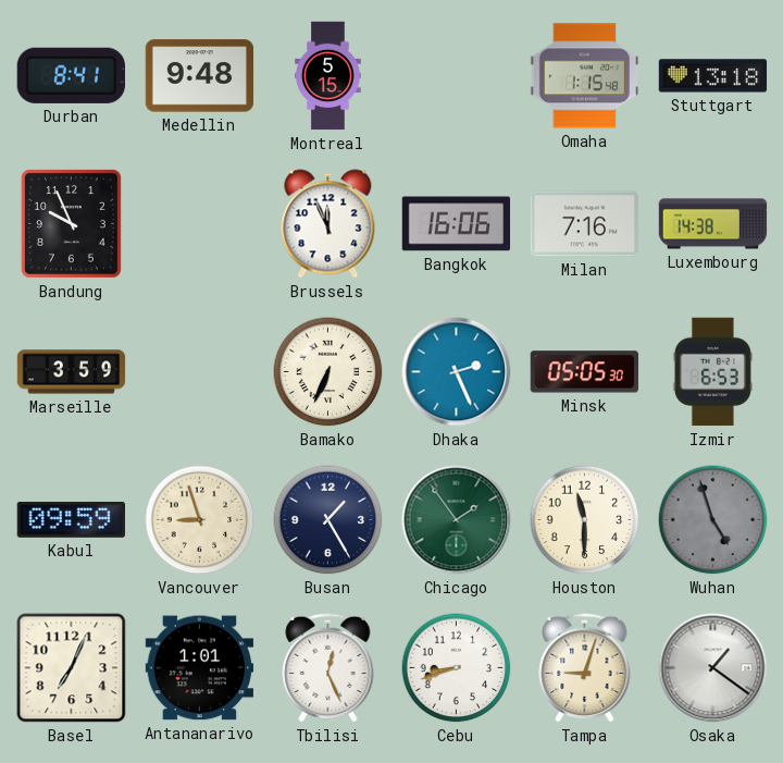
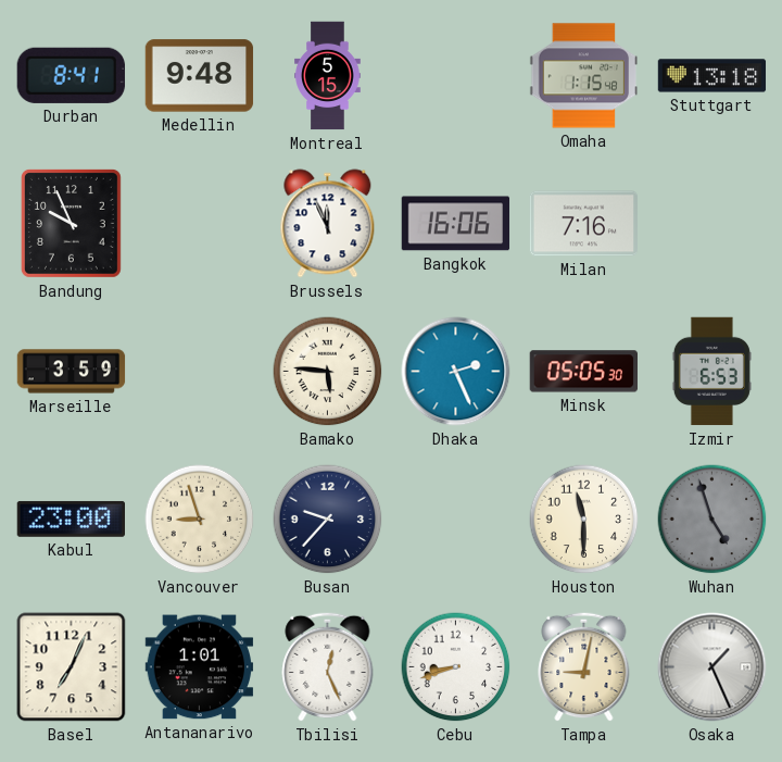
Luxembourg: 14:38 -> none (713, 224)
Bamako: 6:34 -> 5:46 (328, 372)
Kabul: 09:59 -> 23:00 (71, 519)
Busan: 1:25 -> 9:37 (328, 520)
Chicago: 1:54 -> none (457, 520)
Tampa: 9:03 -> 9:02 (584, 666)
Osaka: 1:21 -> 1:26 (712, 667)
